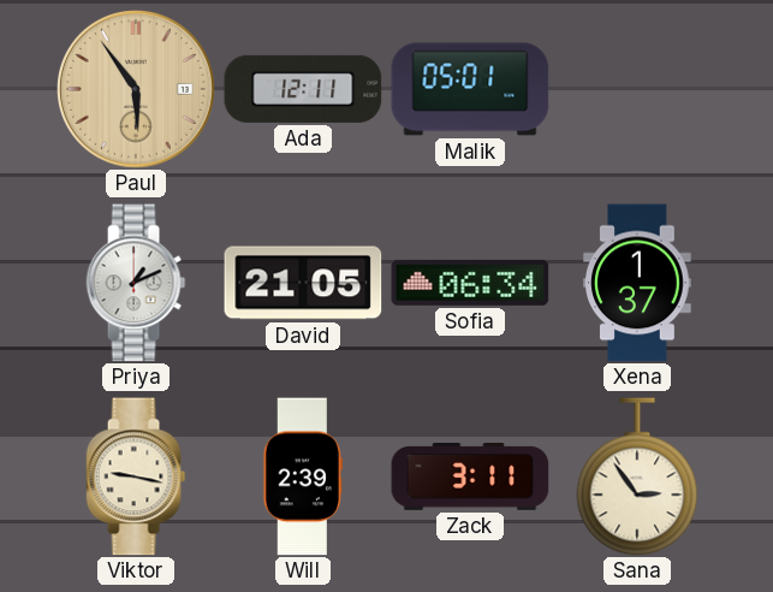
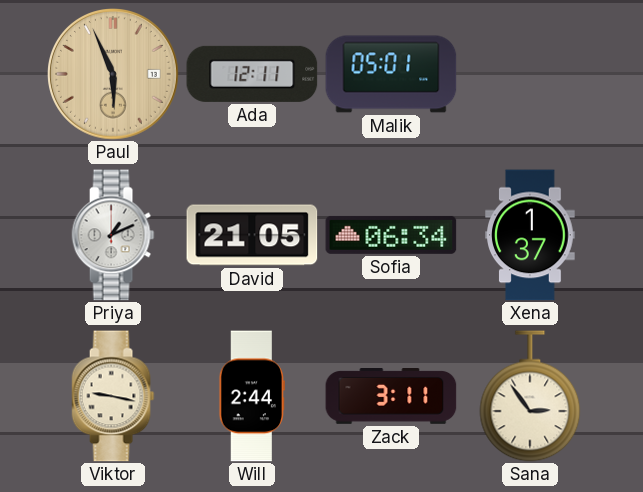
Paul: 5:54 -> 5:56 (113, 74)
Will: 2:39 -> 2:44 (251, 396)
